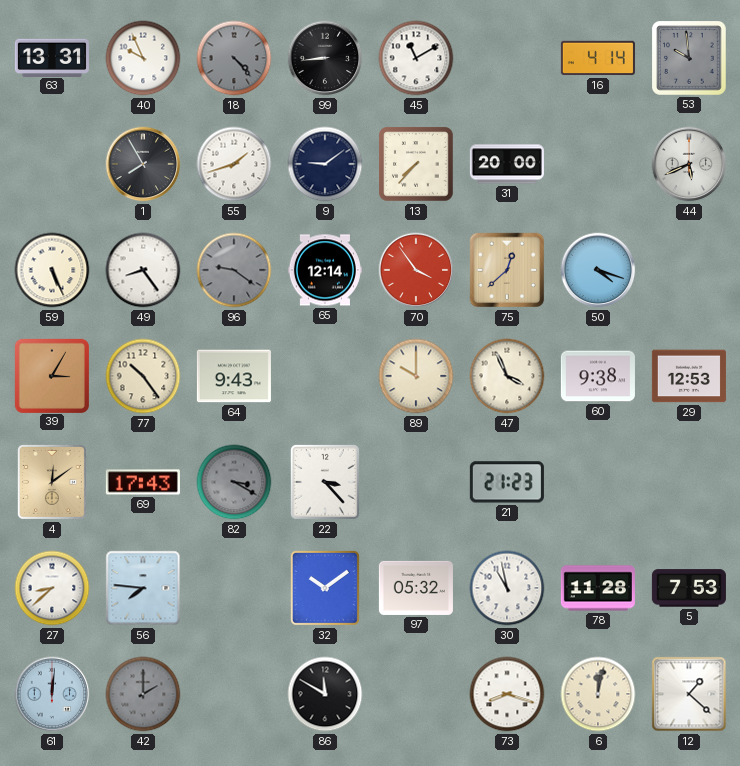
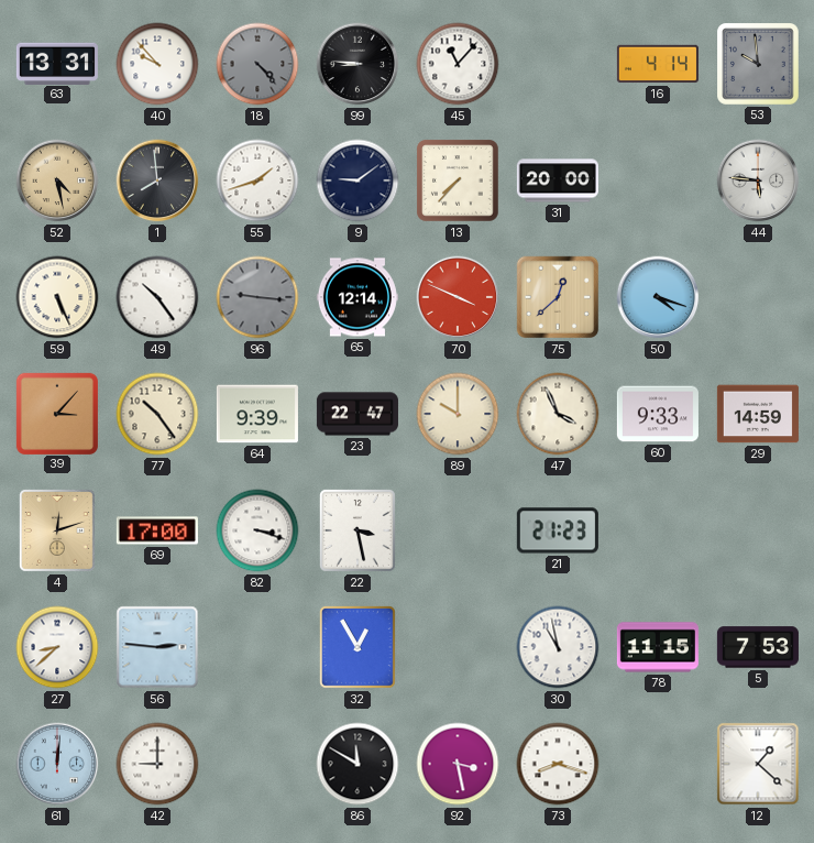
40: 9:56 -> 9:53 (157, 64)
99: 8:44 -> 8:46 (358, 64)
45: 11:10 -> 11:07 (458, 64)
52: none -> 4:28 (57, 180)
1: 7:55 -> 7:59 (157, 180)
44: 5:41 -> 5:46 (758, 180)
49: 8:24 -> 10:24 (157, 297)
96: 9:21 -> 9:16 (257, 297)
70: 3:54 -> 3:49 (458, 297)
39: 3:05 -> 3:07 (56, 413)
64: 9:43 -> 9:39 (257, 414)
23: none -> 22:47 (358, 414)
60: 9:38 -> 9:33 (658, 414)
29: 12:53 -> 14:59 (758, 414)
4: 12:09 -> 12:12 (57, 530)
69: 17:43 -> 17:00 (157, 530)
82: 3:20 -> 3:18 (257, 530)
82 dial: grey -> white (257, 530)
22: 3:23 -> 3:28 (358, 530)
56: 7:46 -> 2:46 (157, 647)
32: 10:09 -> 12:55 (358, 647)
97: 05:32 -> none (416, 588)
78: 11:28 -> 11:15 (658, 647)
42: 2:00 -> 9:00 (157, 764)
42 dial: grey -> white (157, 764)
92: none -> 3:28 (458, 764)
6: 12:02 -> none (598, 694)
